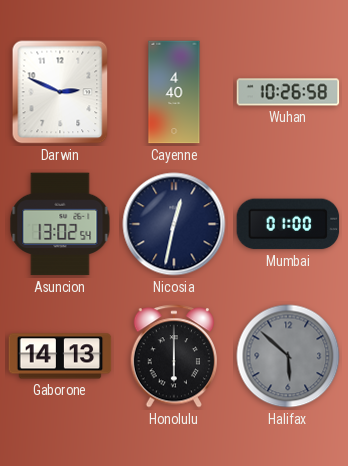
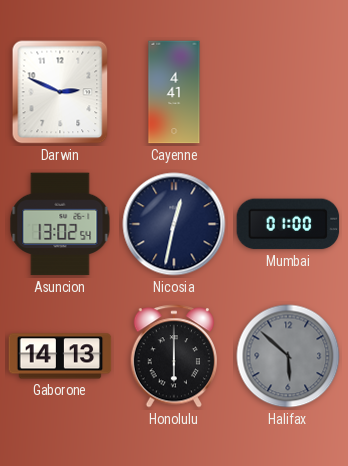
Cayenne: 4:40 -> 4:41 (174, 92)
Wuhan: 10:26 -> none (288, 92)
